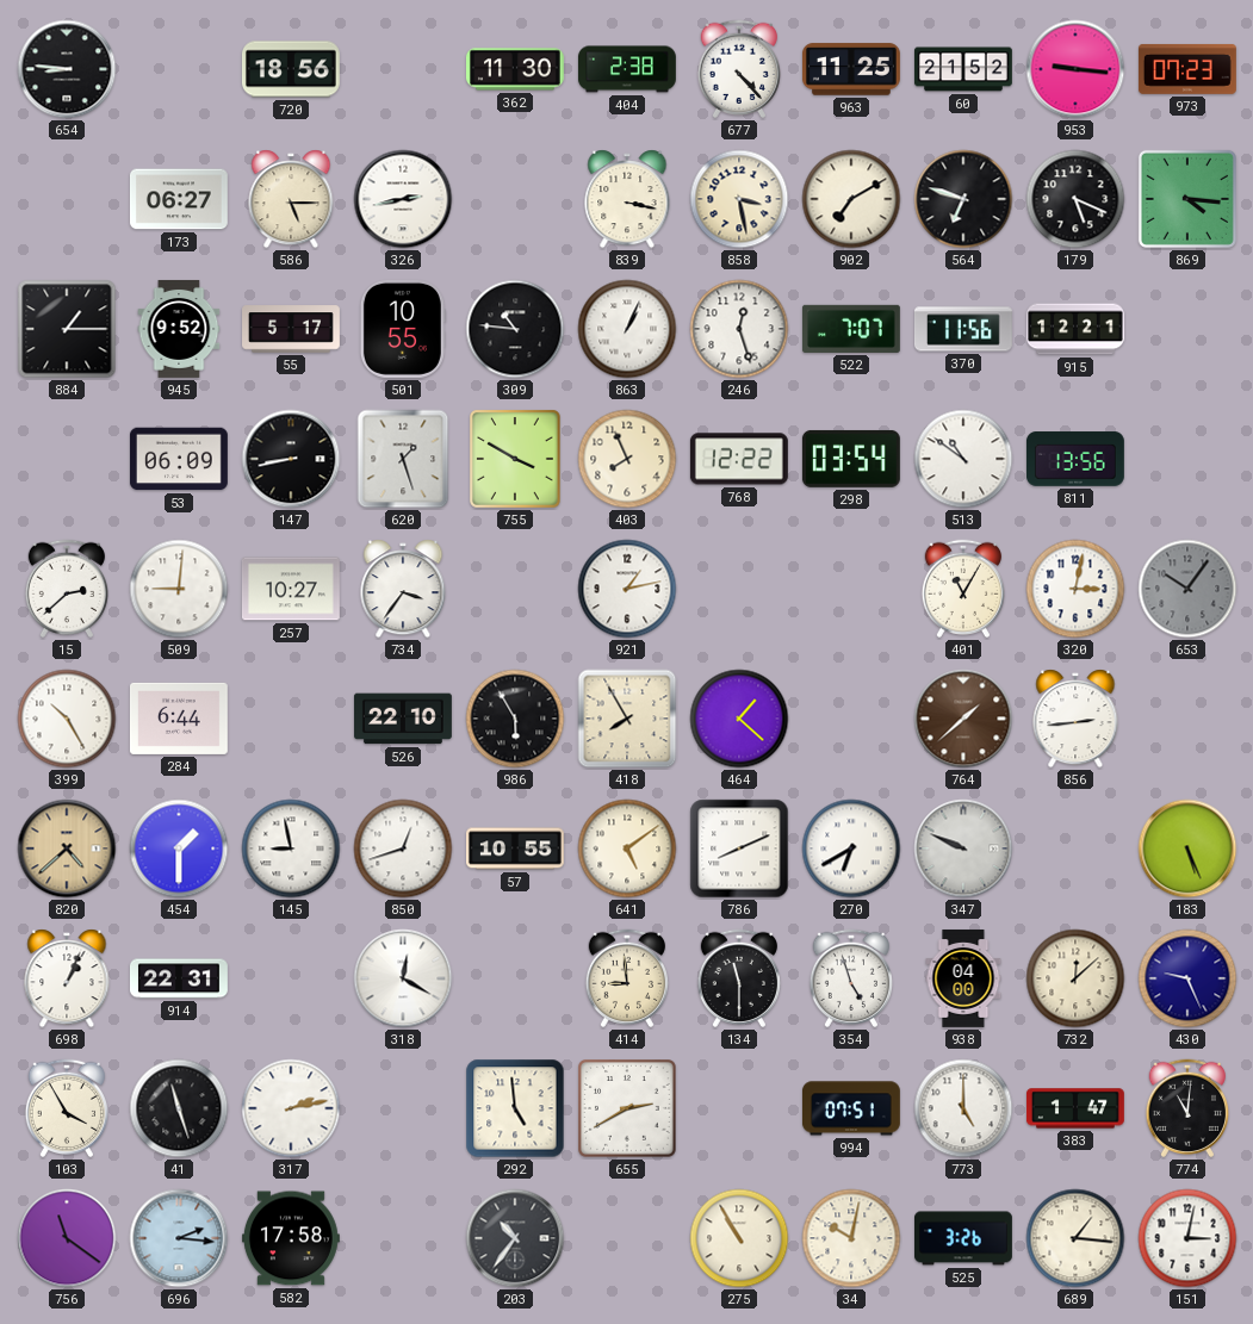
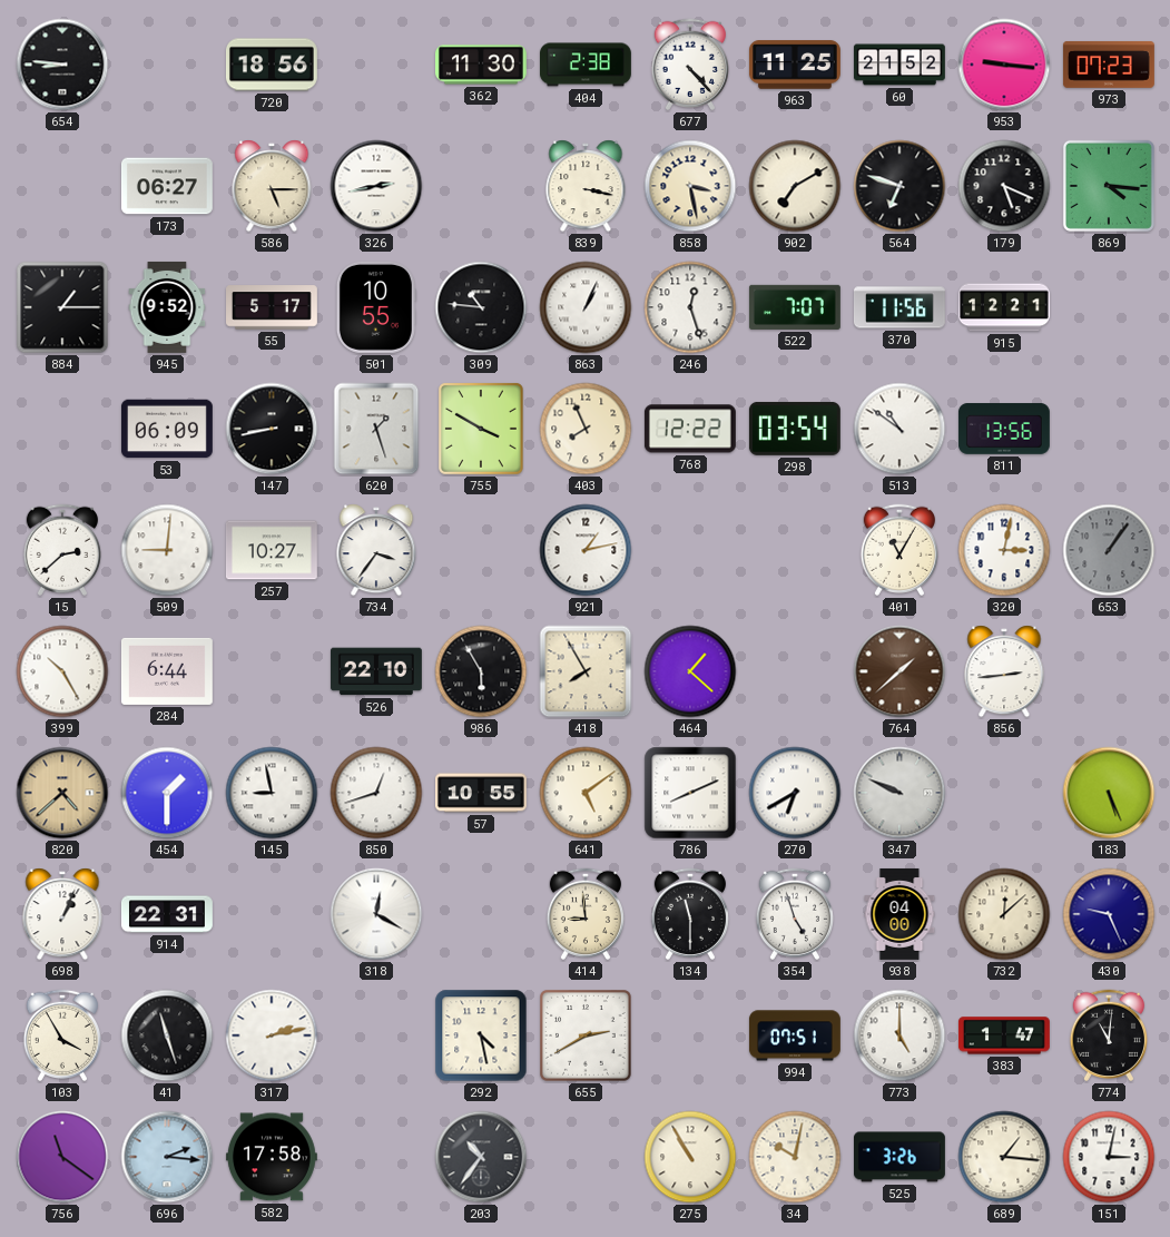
653: 10:06 -> 1:06 (1109, 550)
292: 4:59 -> 4:28 (481, 1035)
